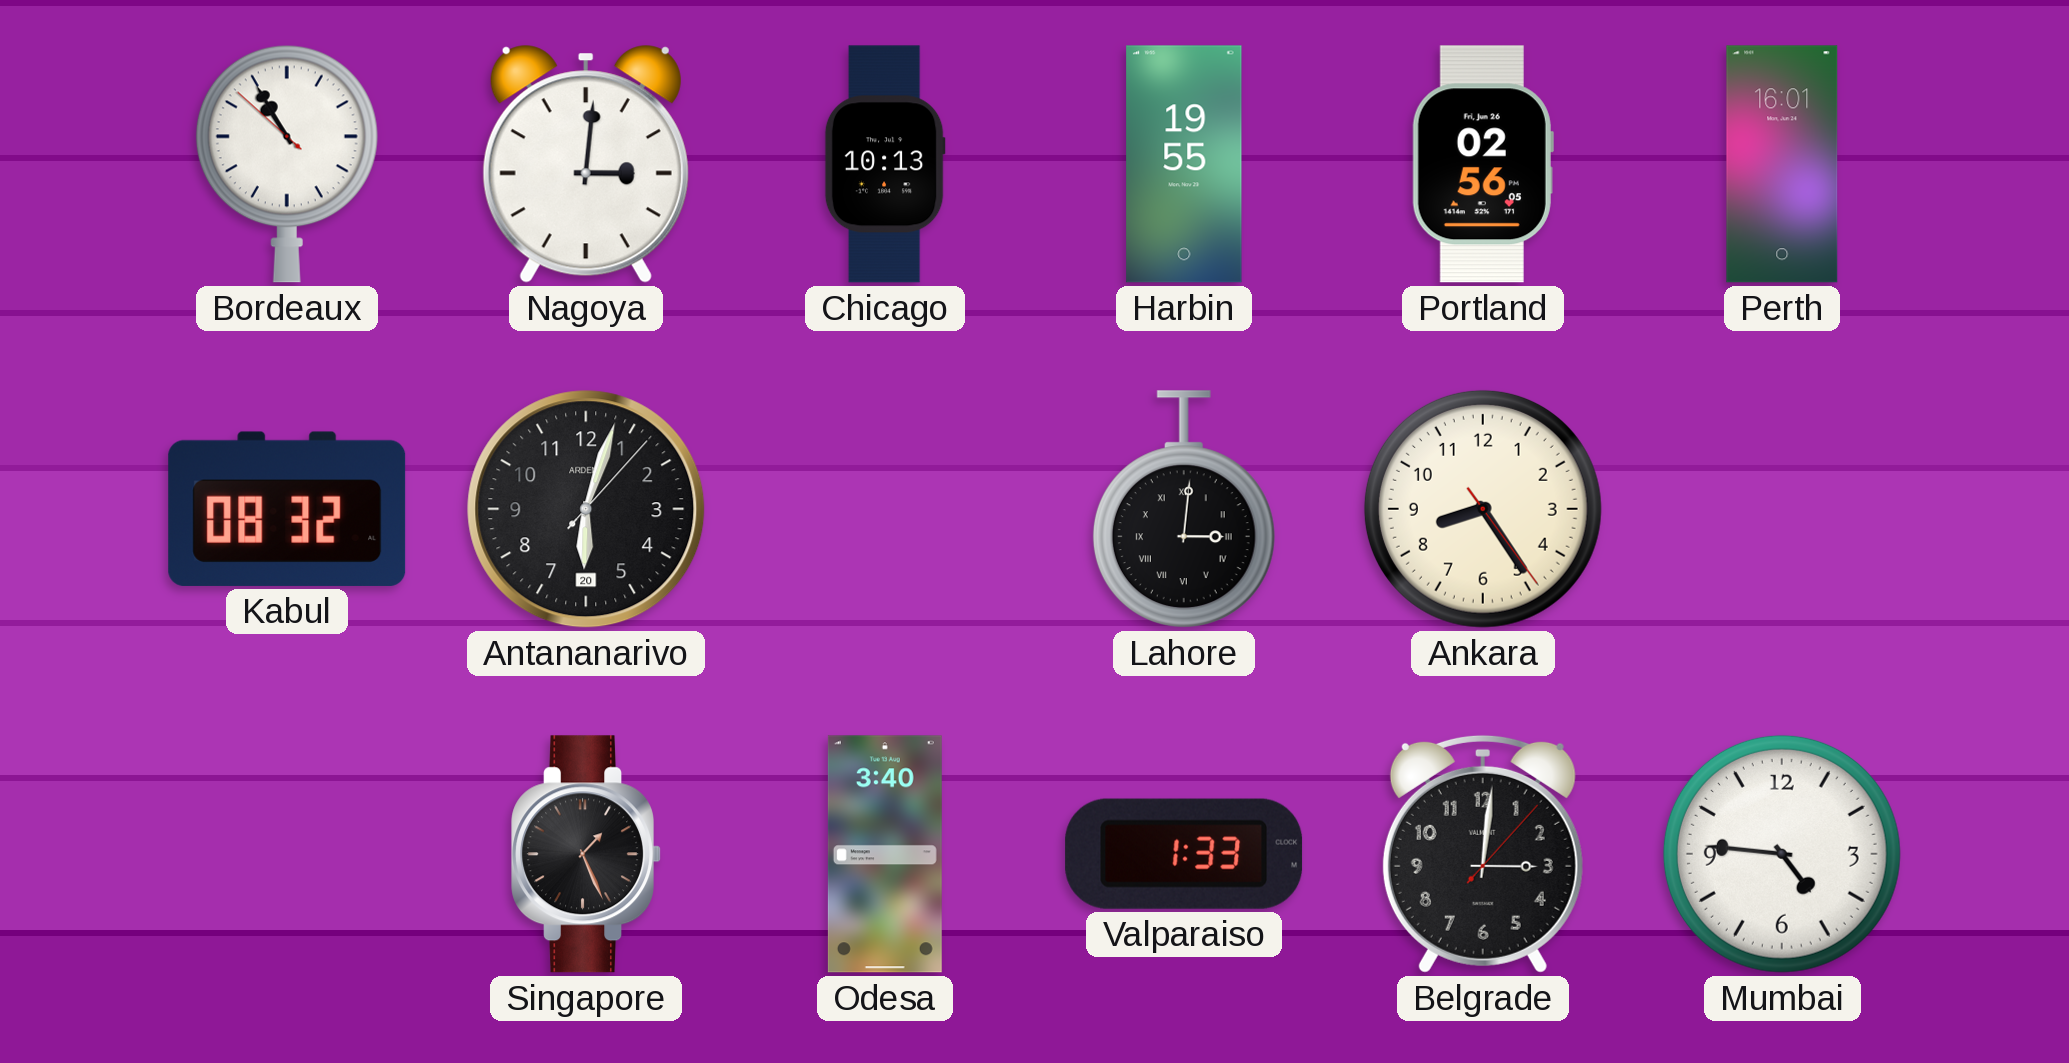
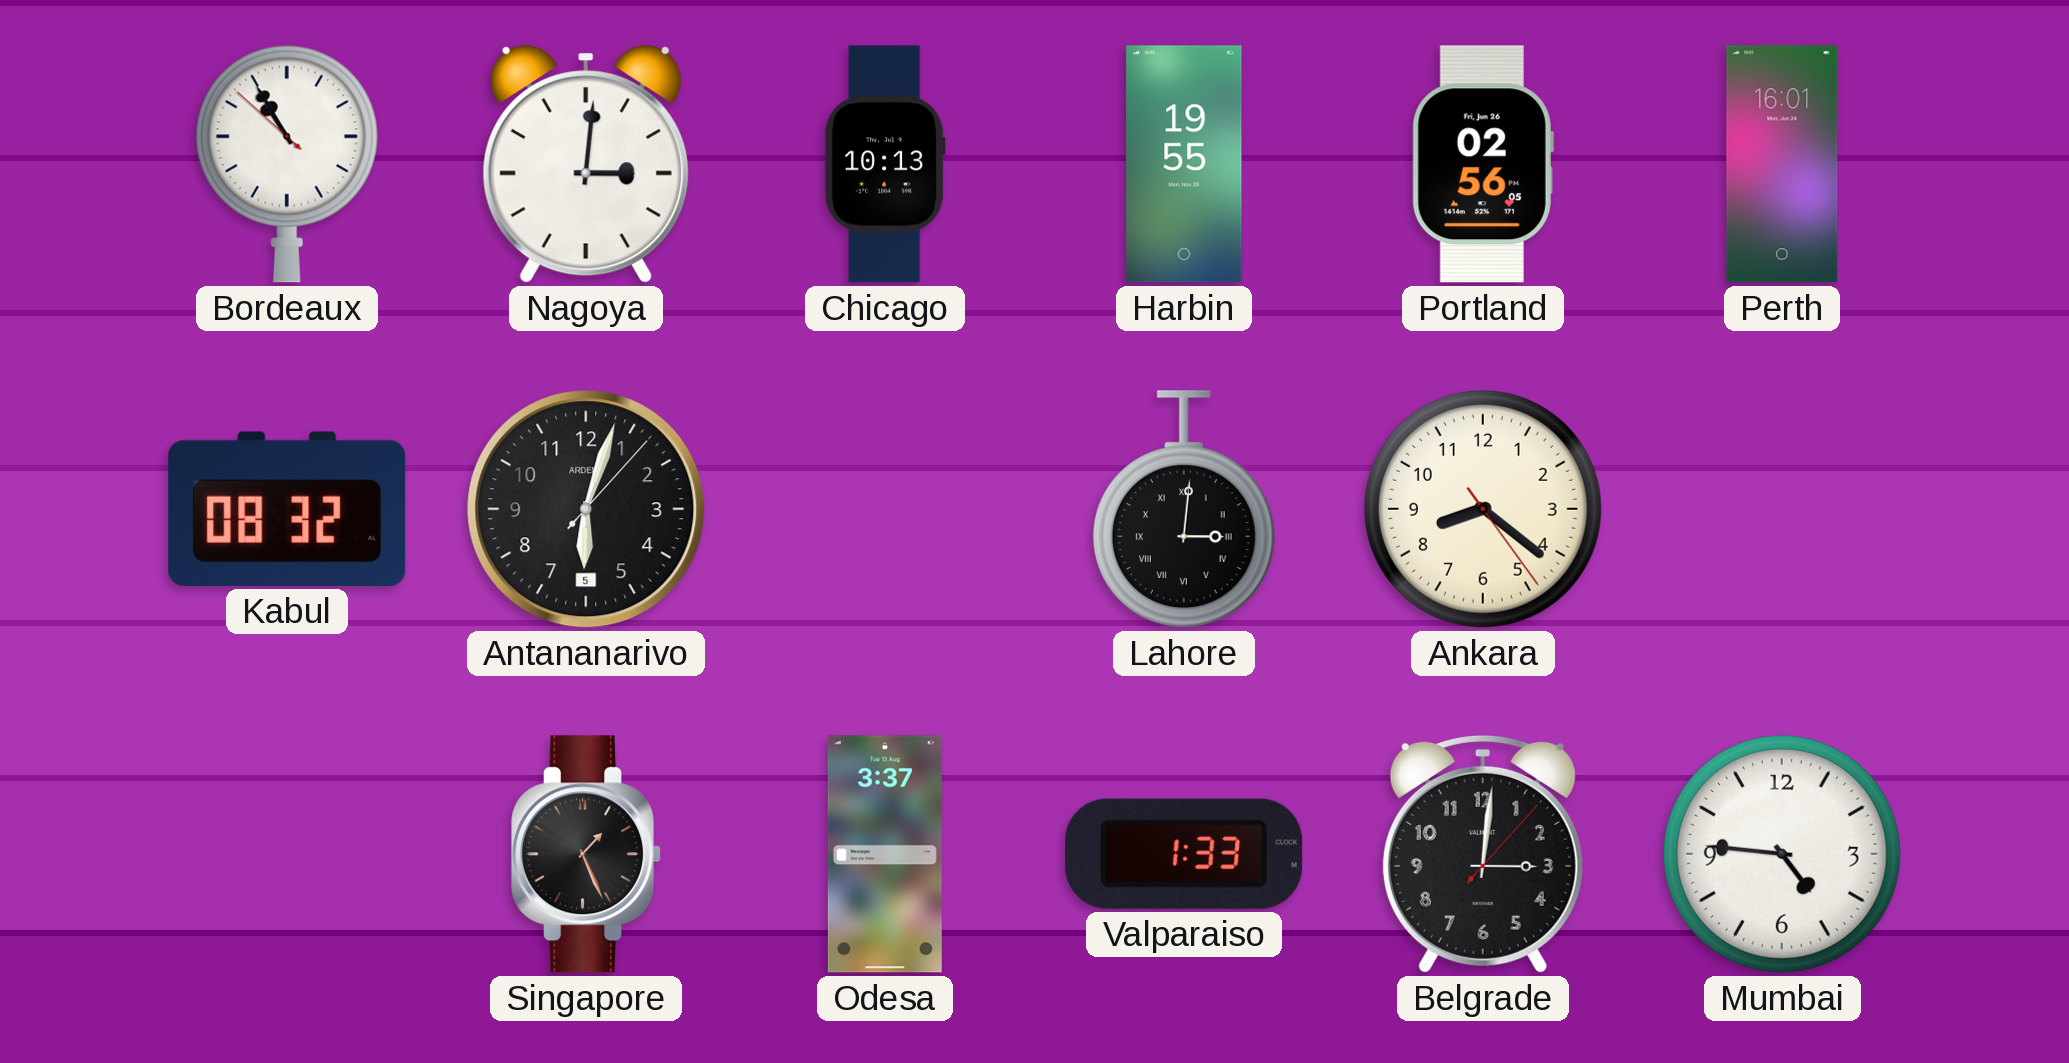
Antananarivo date: 20 -> 5 (586, 509)
Ankara: 8:24 -> 8:21 (1483, 509)
Odesa: 3:40 -> 3:37 (885, 854)
